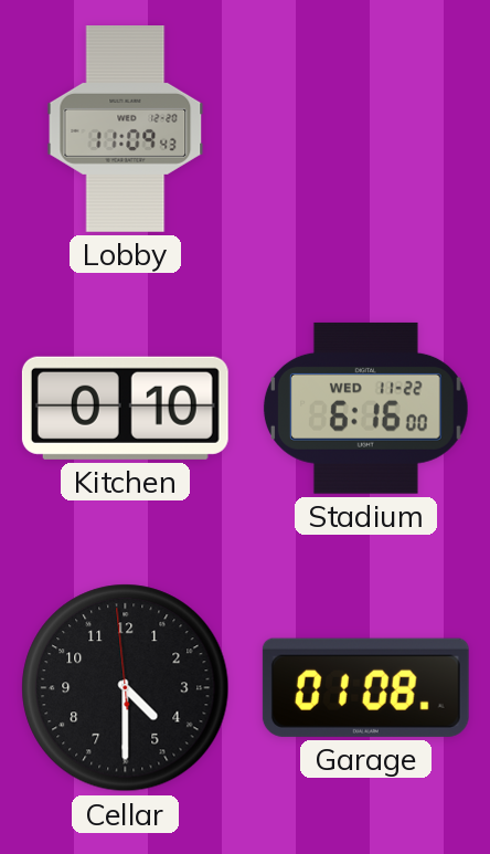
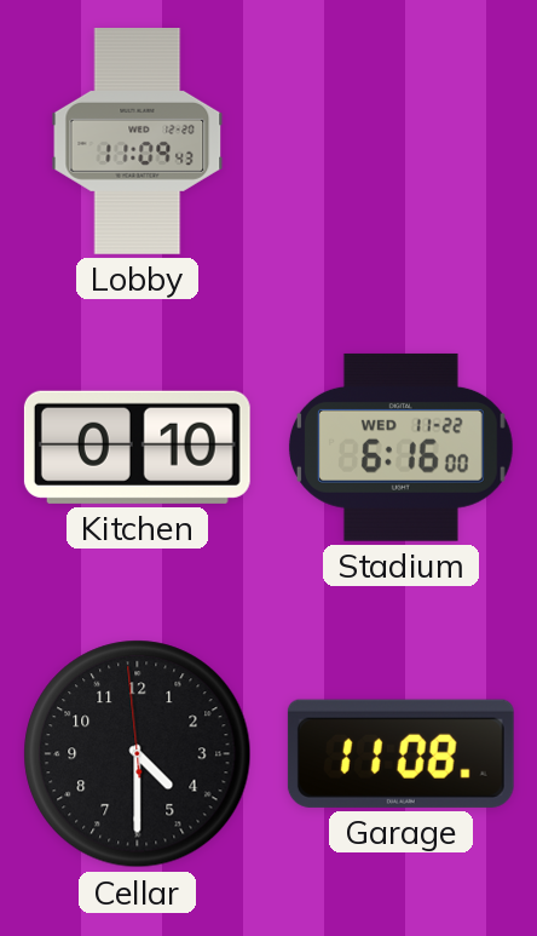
Garage: 01:08 -> 11:08 (400, 753)
